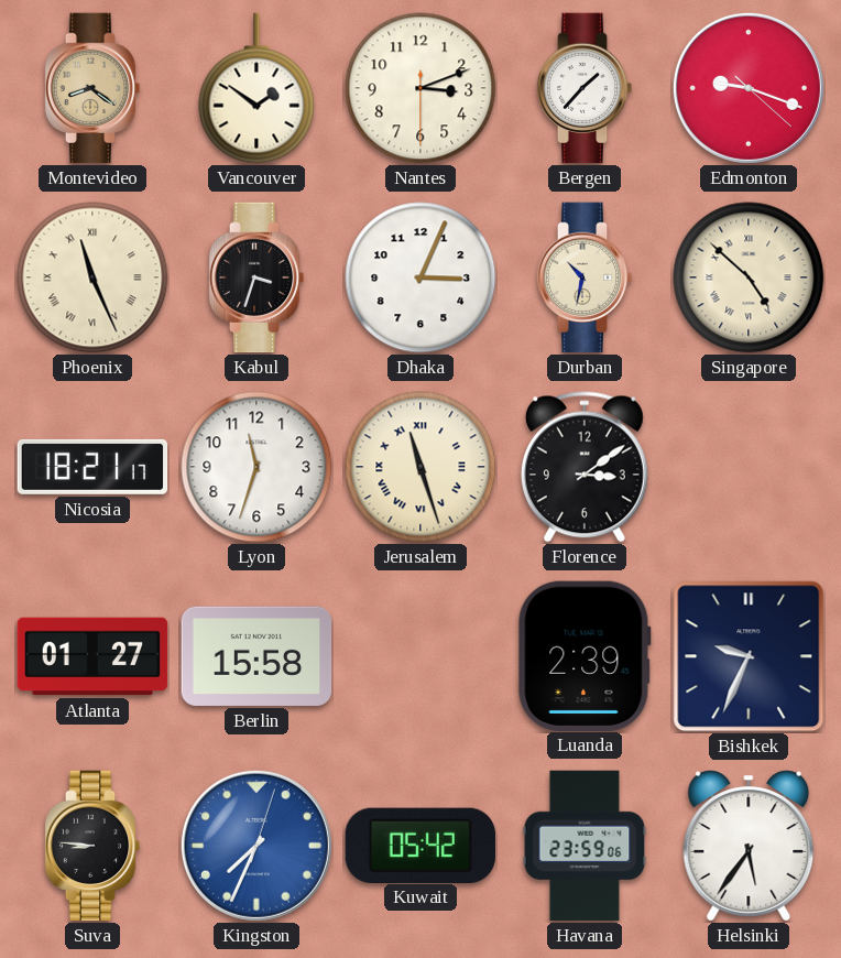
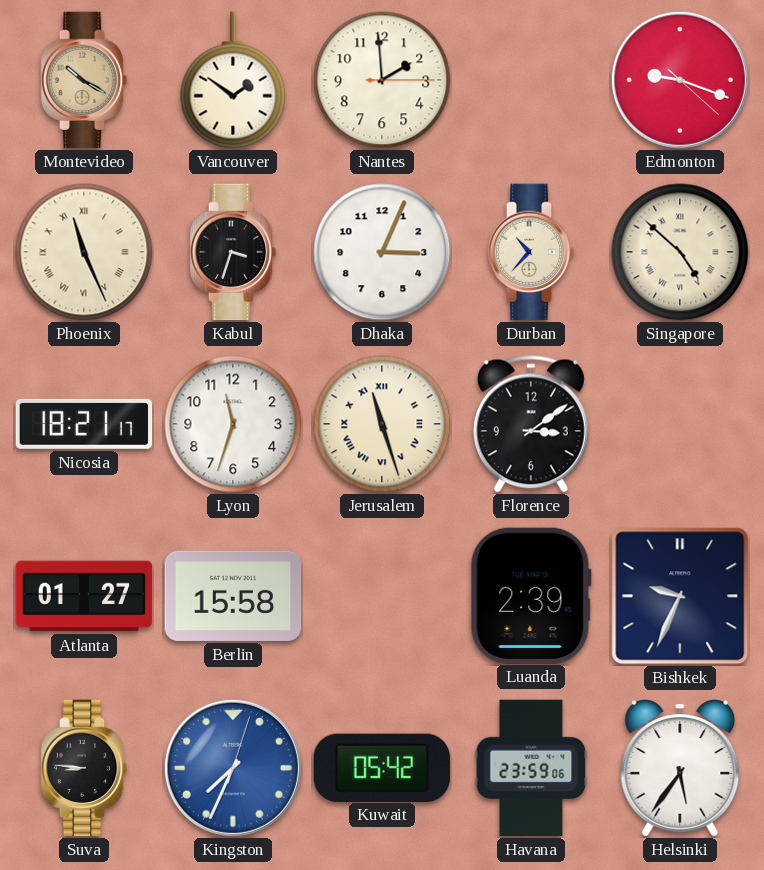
Montevideo: 8:21 -> 10:20 (84, 80)
Nantes: 3:11 -> 1:59 (382, 80)
Bergen: 1:37 -> none (585, 88)
Durban: 10:32 -> 10:37 (531, 252)
